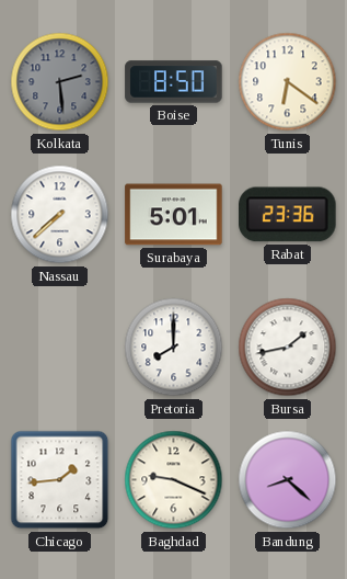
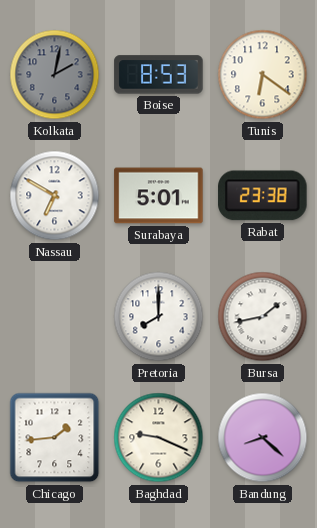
Kolkata: 2:29 -> 2:02 (55, 75)
Boise: 8:50 -> 8:53 (159, 75)
Nassau: 7:38 -> 6:50 (55, 196)
Rabat: 23:36 -> 23:38 (263, 196)
